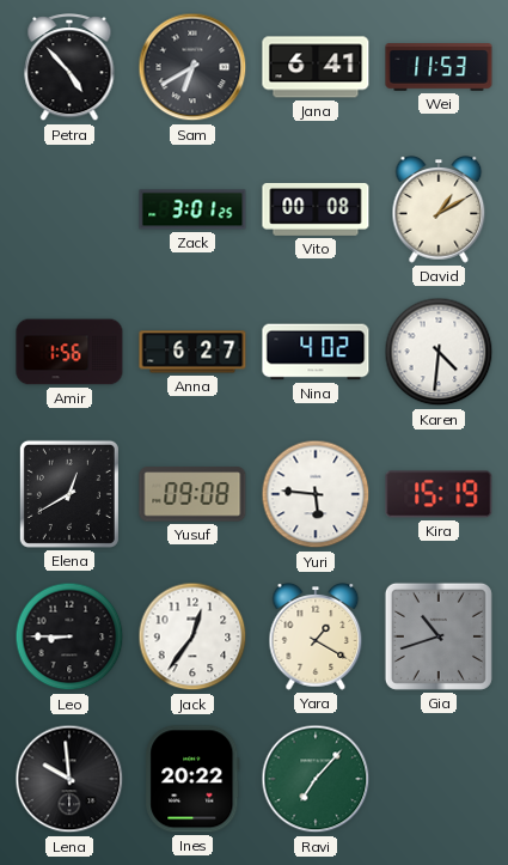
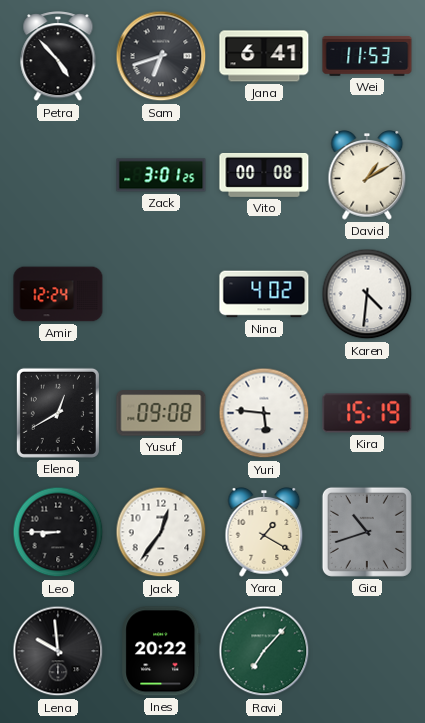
Sam: 6:40 -> 6:42 (161, 56)
Amir: 1:56 -> 12:24 (58, 294)
Anna: 6:27 -> none (192, 352)
